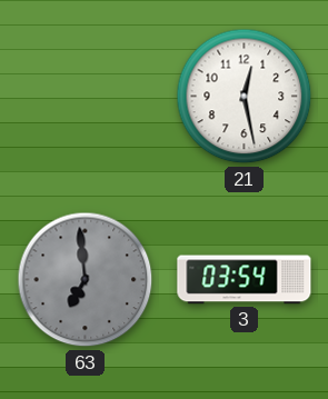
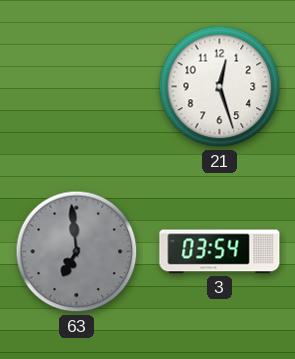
21: 12:28 -> 12:27 (220, 87)
